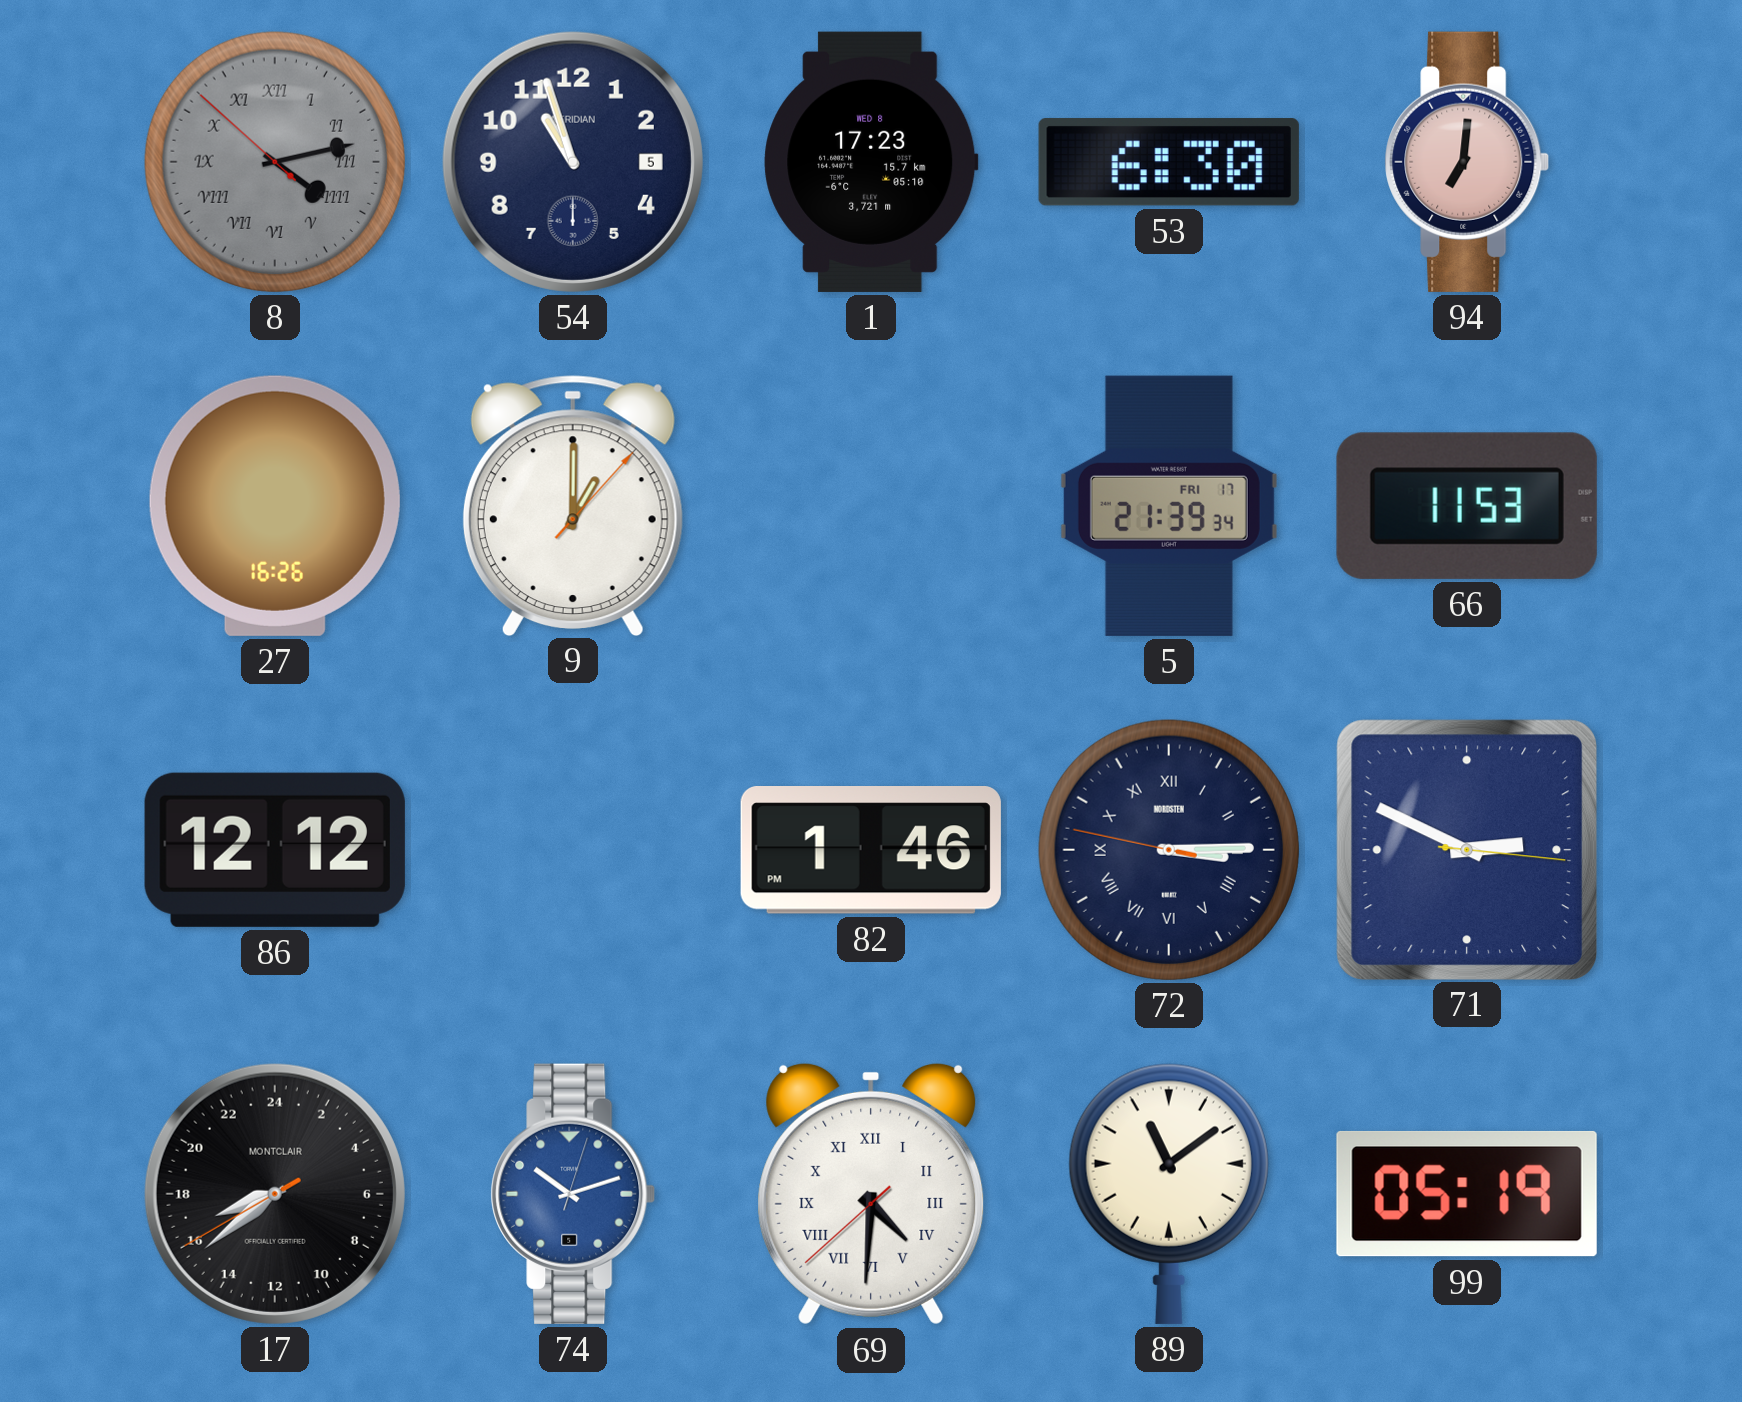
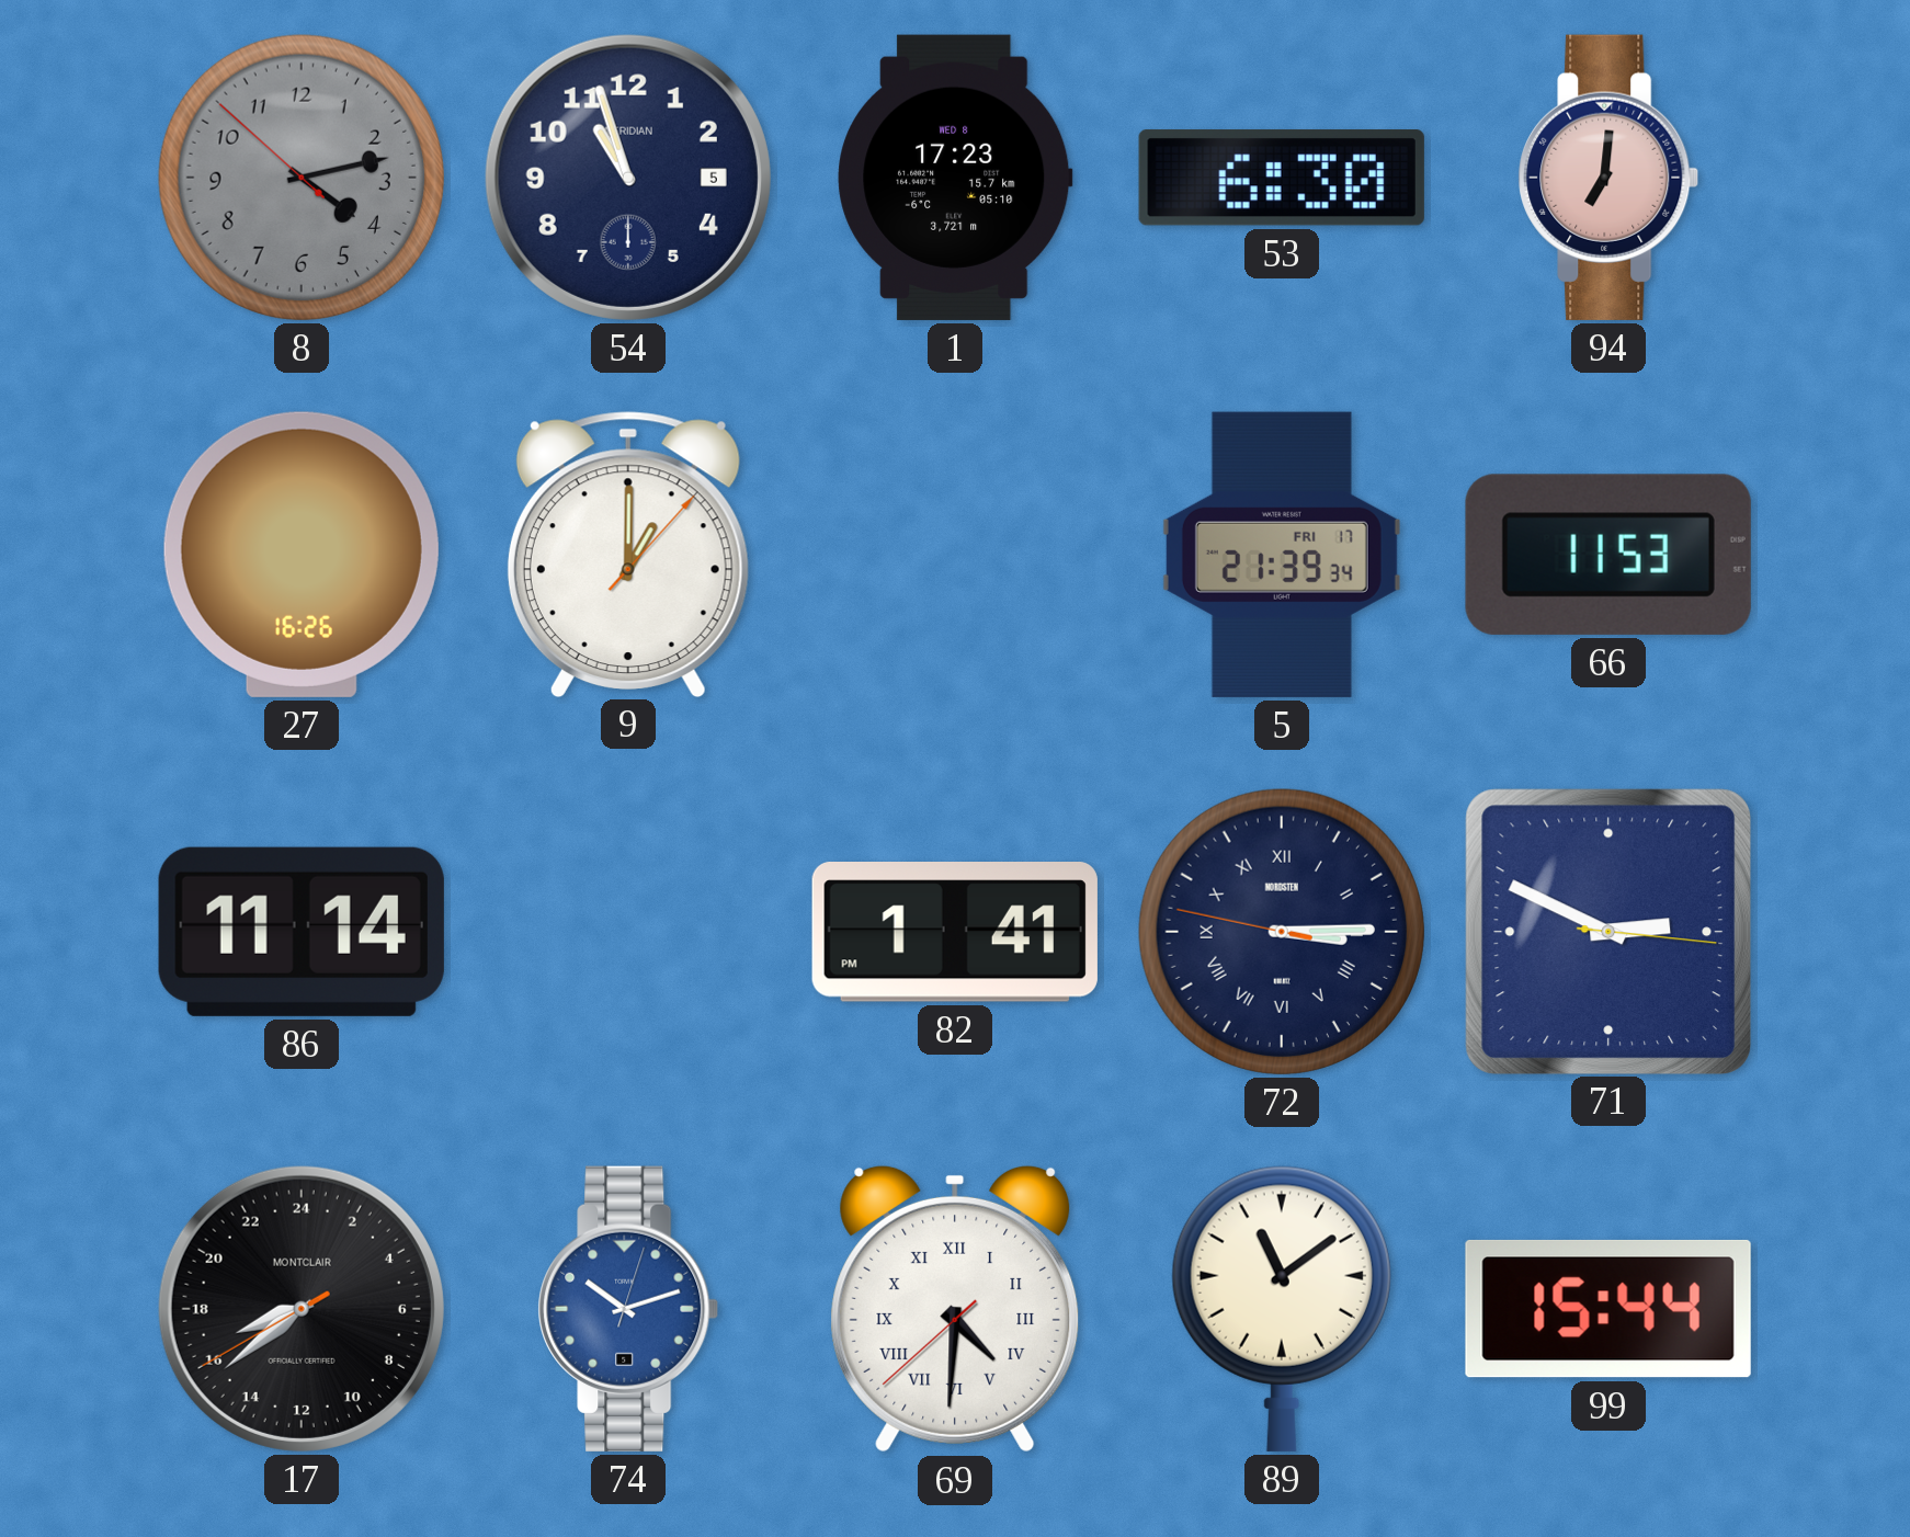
8 numerals: Roman -> Arabic (302, 178)
86: 12:12 -> 11:14 (302, 932)
82: 1:46 -> 1:41 (955, 932)
99: 05:19 -> 15:44 (1608, 1309)
